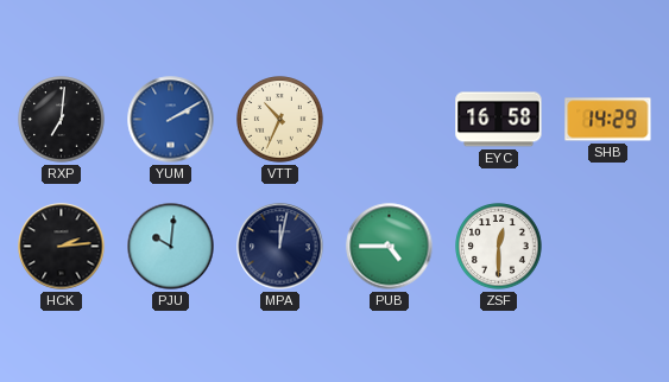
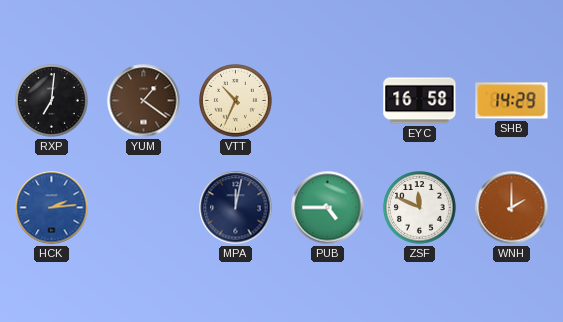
YUM: 2:10 -> 1:21 (144, 101)
YUM dial: blue -> brown (144, 101)
HCK dial: black -> blue (52, 208)
PJU: 10:01 -> none (171, 247)
ZSF: 12:30 -> 11:49 (420, 208)
WNH: none -> 2:00 (512, 208)
